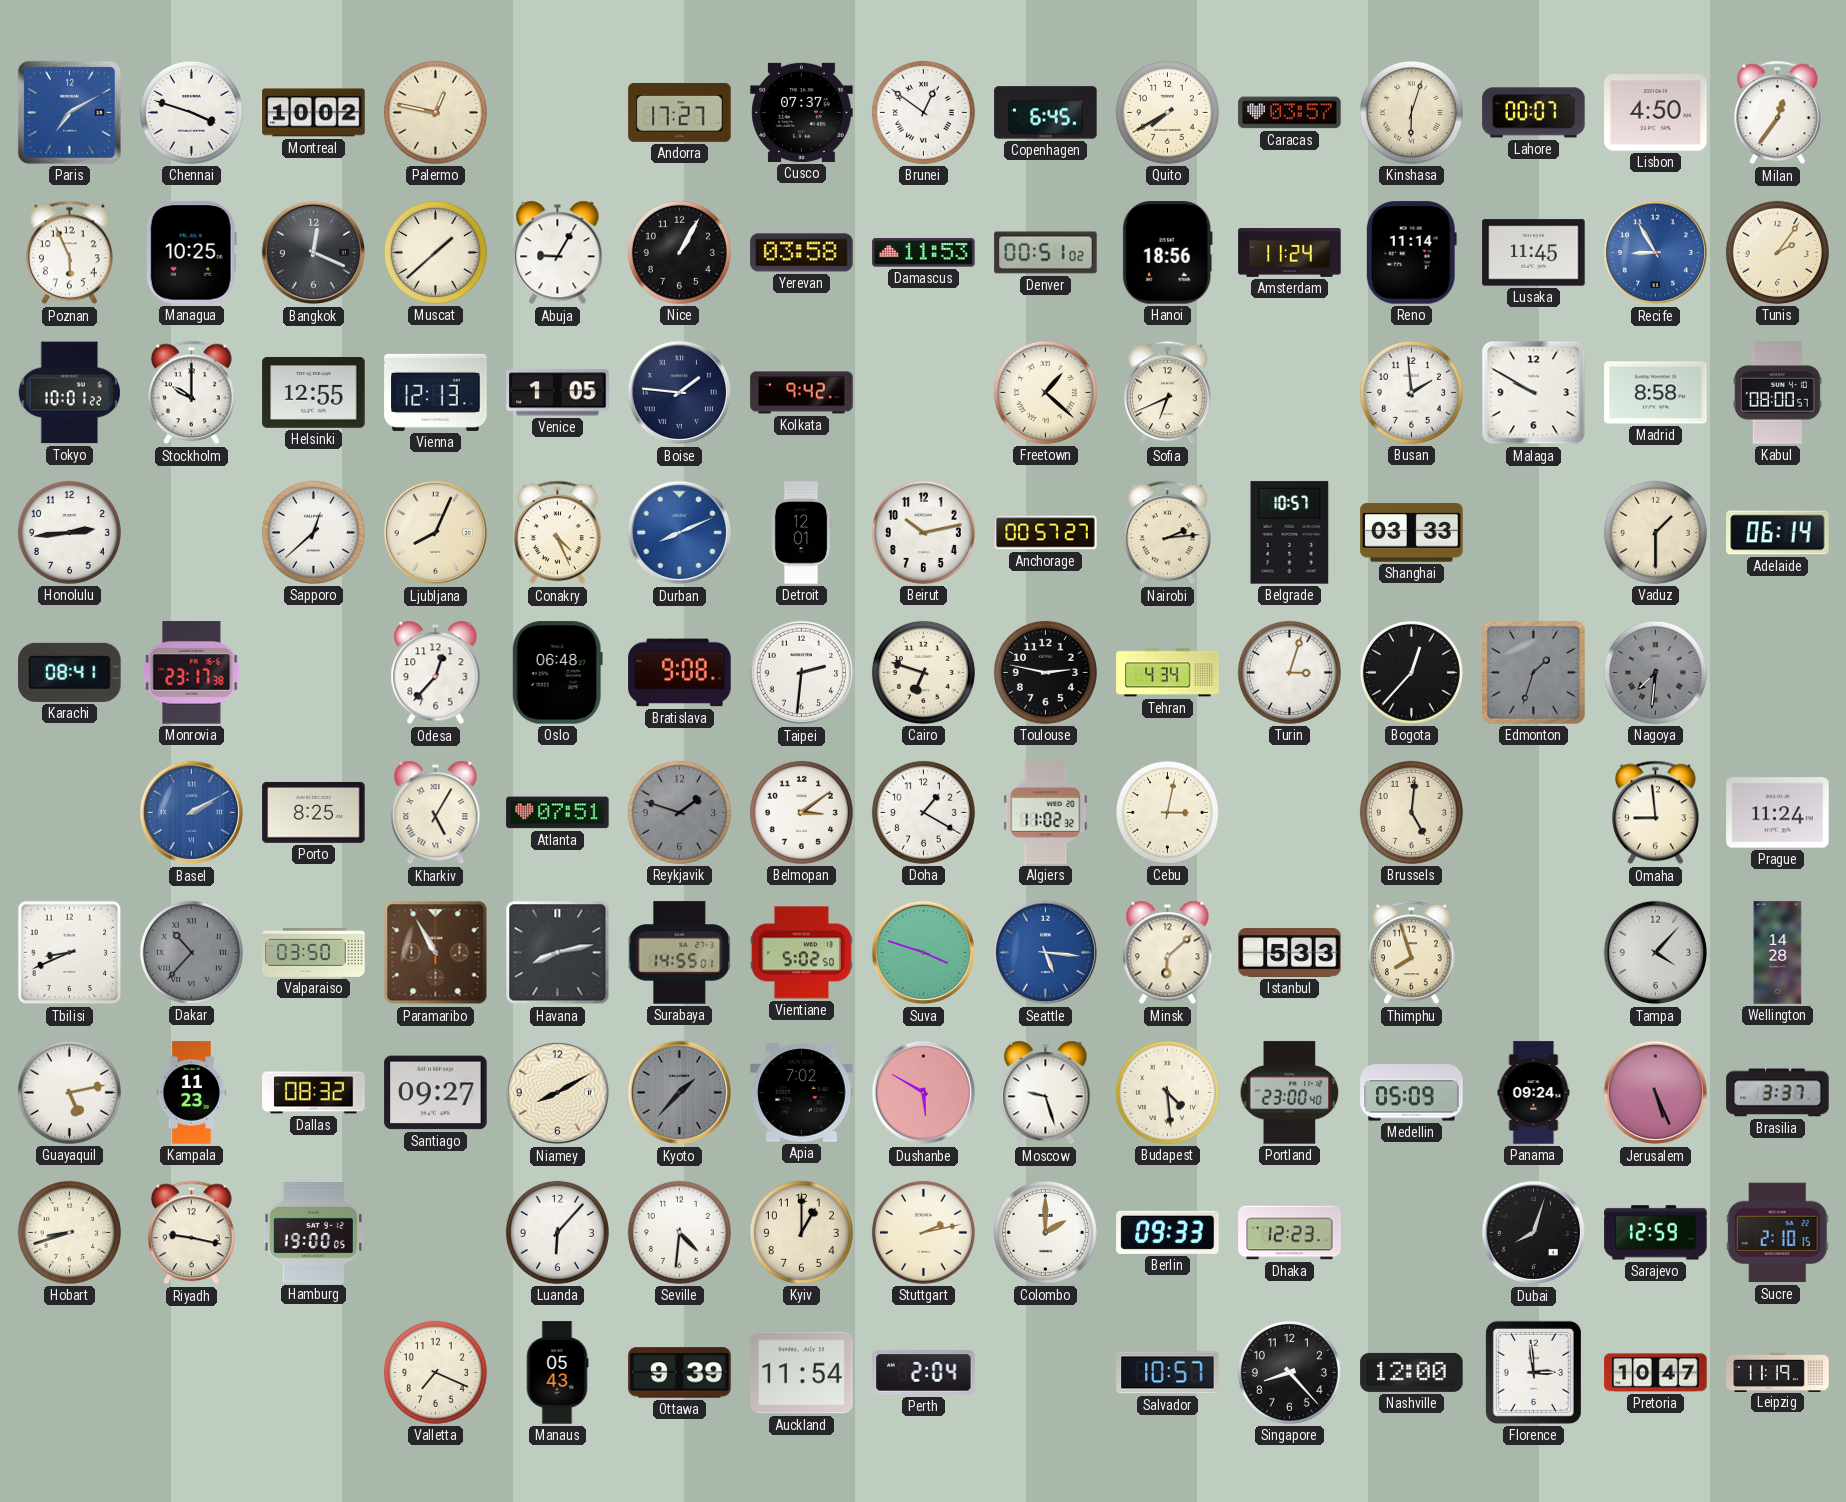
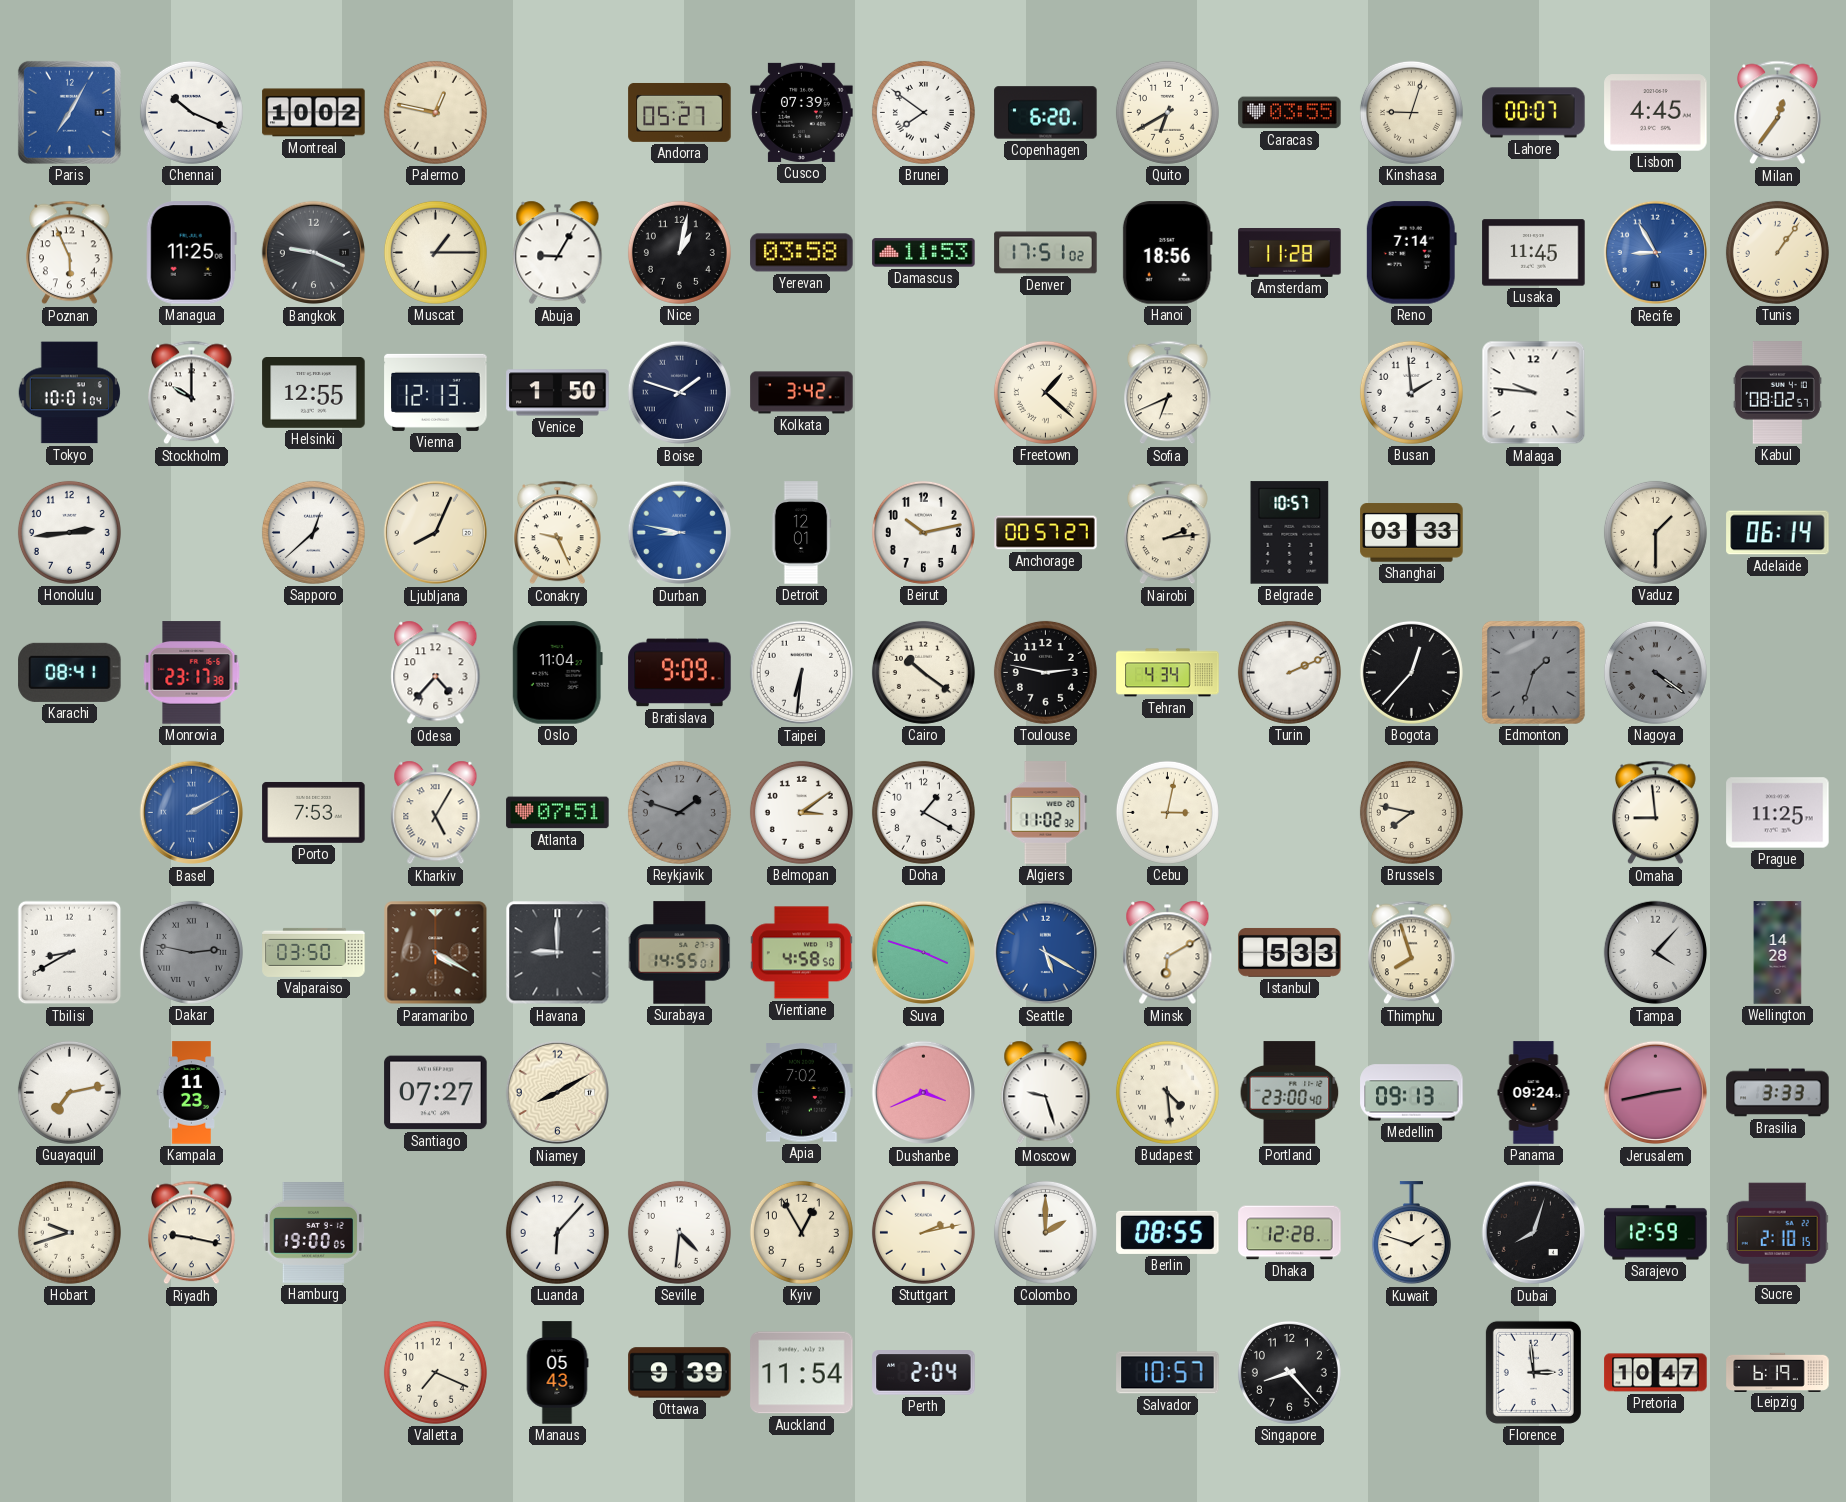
Paris: 7:10 -> 7:05 (69, 112)
Chennai: 3:48 -> 10:19 (191, 112)
Andorra: 17:27 -> 05:27 (680, 112)
Cusco: 07:37 -> 07:39 (802, 112)
Brunei: 12:51 -> 7:51 (923, 112)
Copenhagen: 6:45 -> 6:20 (1046, 113)
Quito: 7:40 -> 6:40 (1167, 112)
Caracas: 03:57 -> 03:55 (1290, 113)
Kinshasa: 6:03 -> 9:03 (1411, 112)
Lisbon: 4:50 -> 4:45 (1656, 113)
Managua: 10:25 -> 11:25 (191, 253)
Bangkok: 12:19 -> 9:19 (314, 253)
Muscat: 1:38 -> 1:15 (435, 252)
Nice: 1:05 -> 1:02 (679, 252)
Denver: 00:51 -> 17:51 (1046, 253)
Amsterdam: 11:24 -> 11:28 (1290, 253)
Reno: 11:14 -> 7:14 (1411, 253)
Tunis: 2:06 -> 1:06 (1777, 252)
Tokyo: 10:01:22 -> 10:01:04 (69, 393)
Venice: 1:05 -> 1:50 (558, 393)
Boise: 1:46 -> 1:48 (680, 393)
Kolkata: 9:42 -> 3:42 (802, 393)
Malaga: 9:50 -> 9:46 (1534, 393)
Madrid: 8:58 -> none (1656, 393)
Kabul: 08:00 -> 08:02 (1777, 393)
Conakry: 4:26 -> 9:26 (558, 533)
Durban: 8:11 -> 8:47 (680, 533)
Odesa: 12:37 -> 4:37 (436, 673)
Oslo: 06:48 -> 11:04 (557, 673)
Bratislava: 9:08 -> 9:09 (680, 673)
Taipei: 2:31 -> 6:31 (802, 673)
Cairo: 6:48 -> 10:21 (923, 672)
Turin: 3:03 -> 2:11 (1289, 672)
Nagoya: 7:31 -> 4:21 (1655, 672)
Porto: 8:25 -> 7:53 (314, 812)
Brussels: 5:01 -> 7:47 (1411, 812)
Prague: 11:24 -> 11:25 (1778, 813)
Tbilisi: 8:41 -> 8:40 (70, 953)
Dakar: 10:37 -> 2:47 (191, 952)
Paramaribo: 10:55 -> 4:20 (436, 953)
Havana: 8:13 -> 9:00 (558, 953)
Vientiane: 5:02 -> 4:58 (801, 953)
Seattle: 5:16 -> 5:20 (1046, 953)
Minsk: 6:08 -> 6:10 (1168, 953)
Guayaquil: 5:13 -> 7:13 (69, 1092)
Dallas: 08:32 -> none (314, 1093)
Santiago: 09:27 -> 07:27 (436, 1093)
Kyoto: 1:37 -> none (680, 1093)
Dushanbe: 5:50 -> 3:41 (924, 1093)
Medellin: 05:09 -> 09:13 (1412, 1093)
Jerusalem: 5:26 -> 2:43 (1656, 1093)
Brasilia: 3:37 -> 3:33 (1778, 1093)
Hobart: 8:42 -> 9:42 (69, 1232)
Kyiv: 1:00 -> 12:55 (801, 1232)
Berlin: 09:33 -> 08:55 (1168, 1232)
Dhaka: 12:23 -> 12:28 (1290, 1233)
Kuwait: none -> 1:48 (1411, 1233)
Nashville: 12:00 -> none (1412, 1372)
Leipzig: 11:19 -> 6:19 (1778, 1372)
